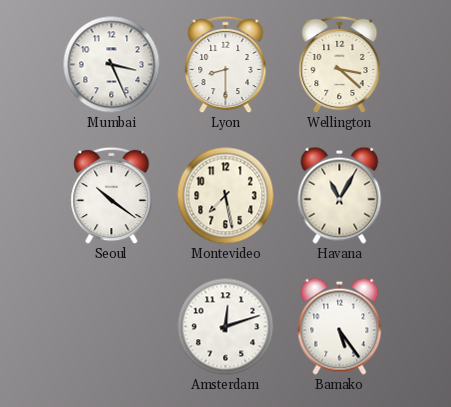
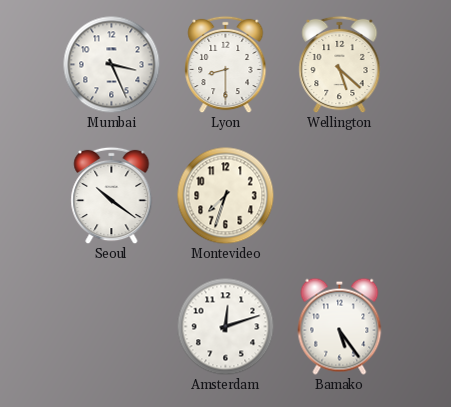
Wellington: 3:22 -> 5:22 (340, 65)
Montevideo: 7:28 -> 7:33 (226, 196)
Havana: 11:05 -> none (340, 195)
